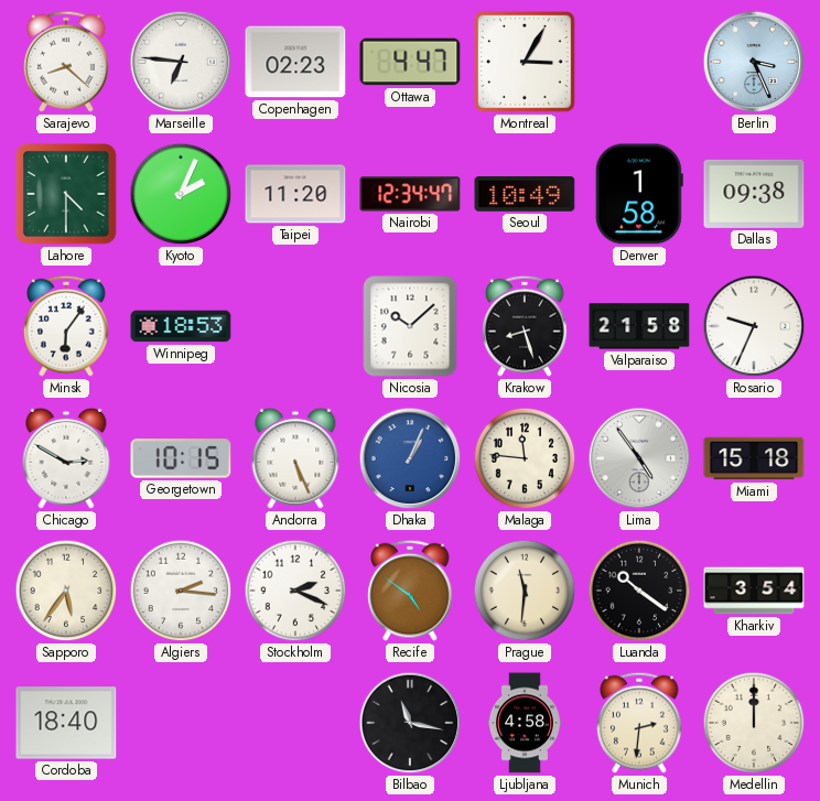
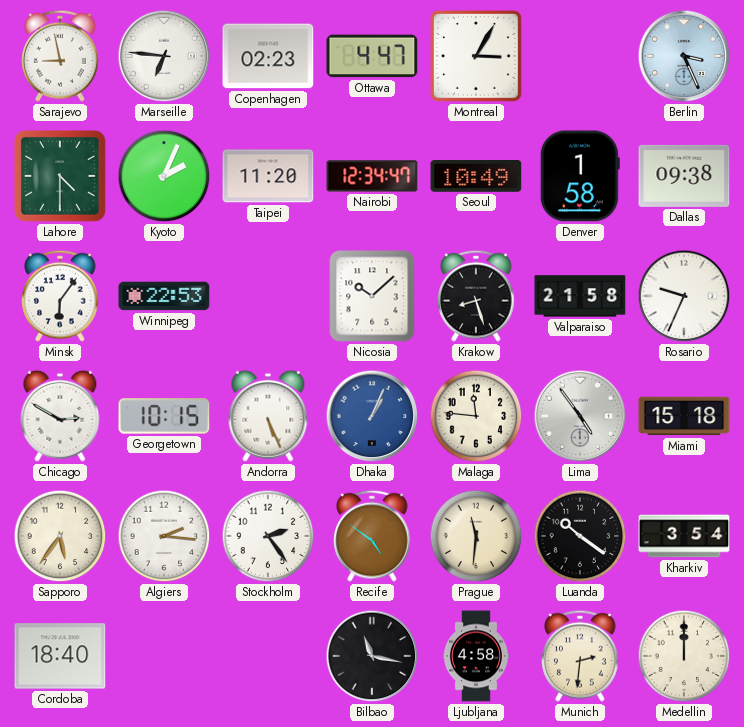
Sarajevo: 8:22 -> 8:58 (60, 56)
Winnipeg: 18:53 -> 22:53 (164, 296)
Stockholm: 2:19 -> 2:24 (268, 536)
